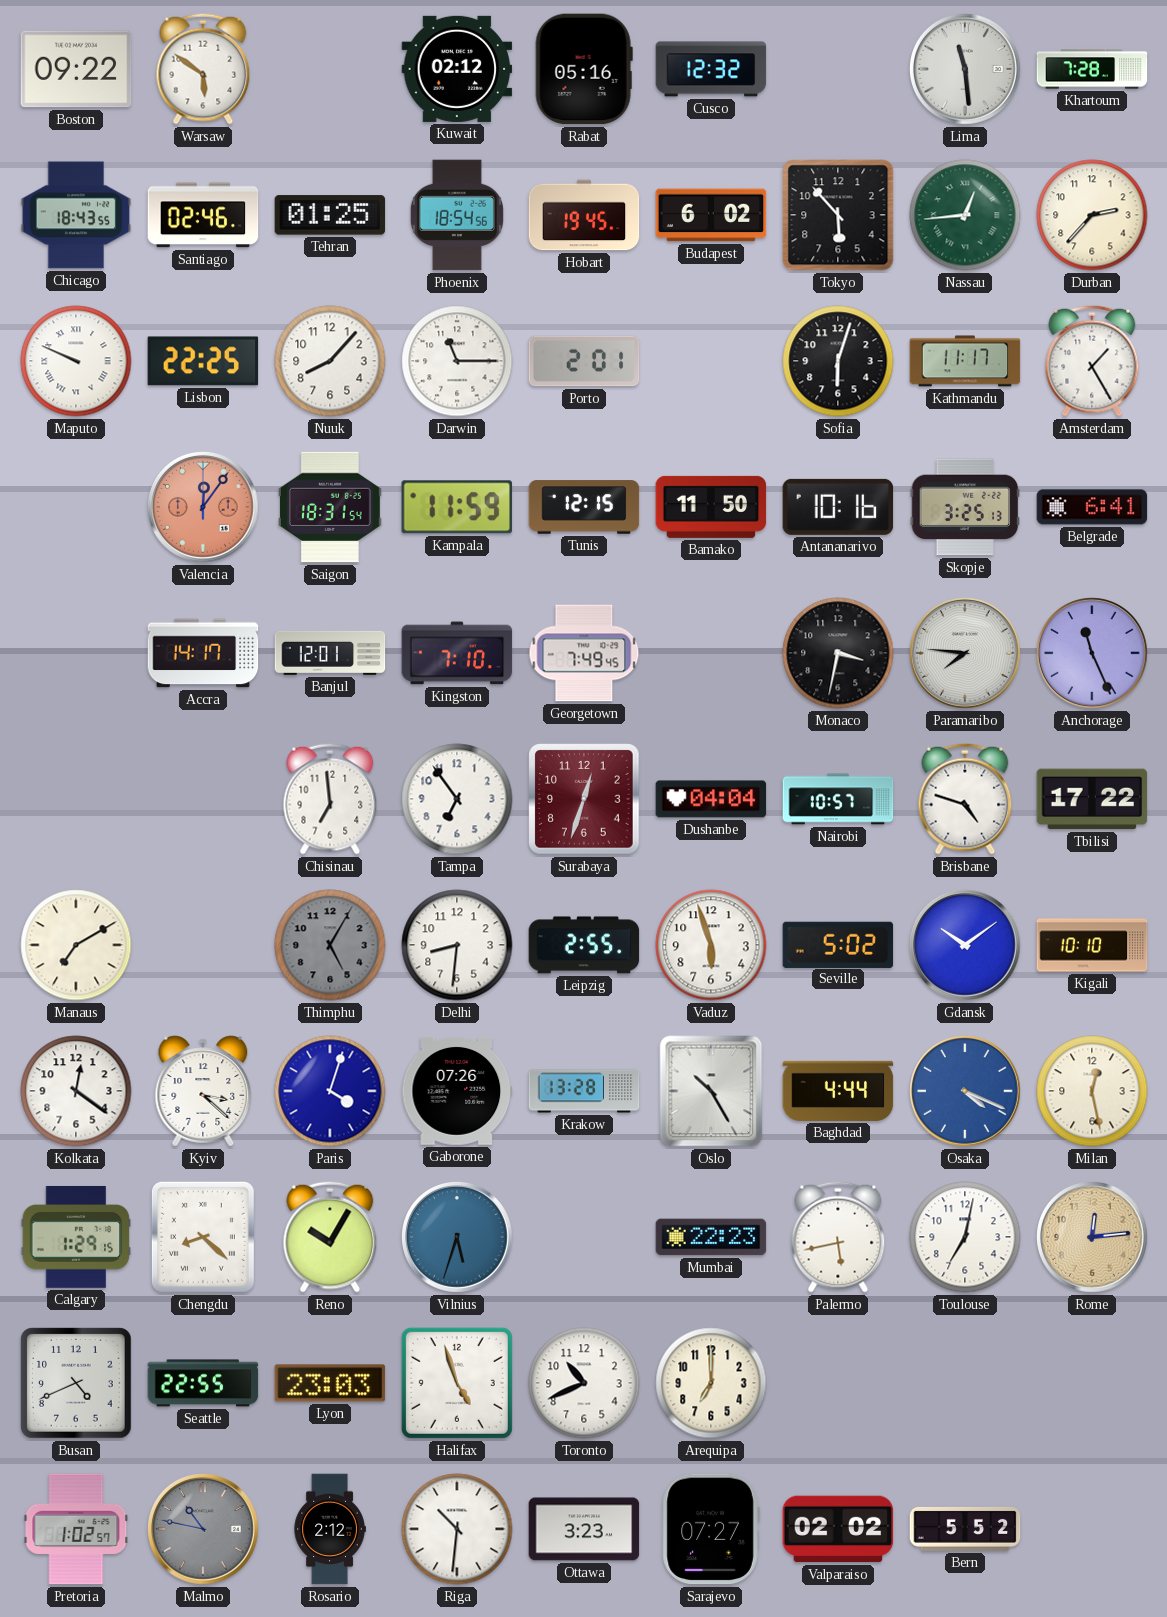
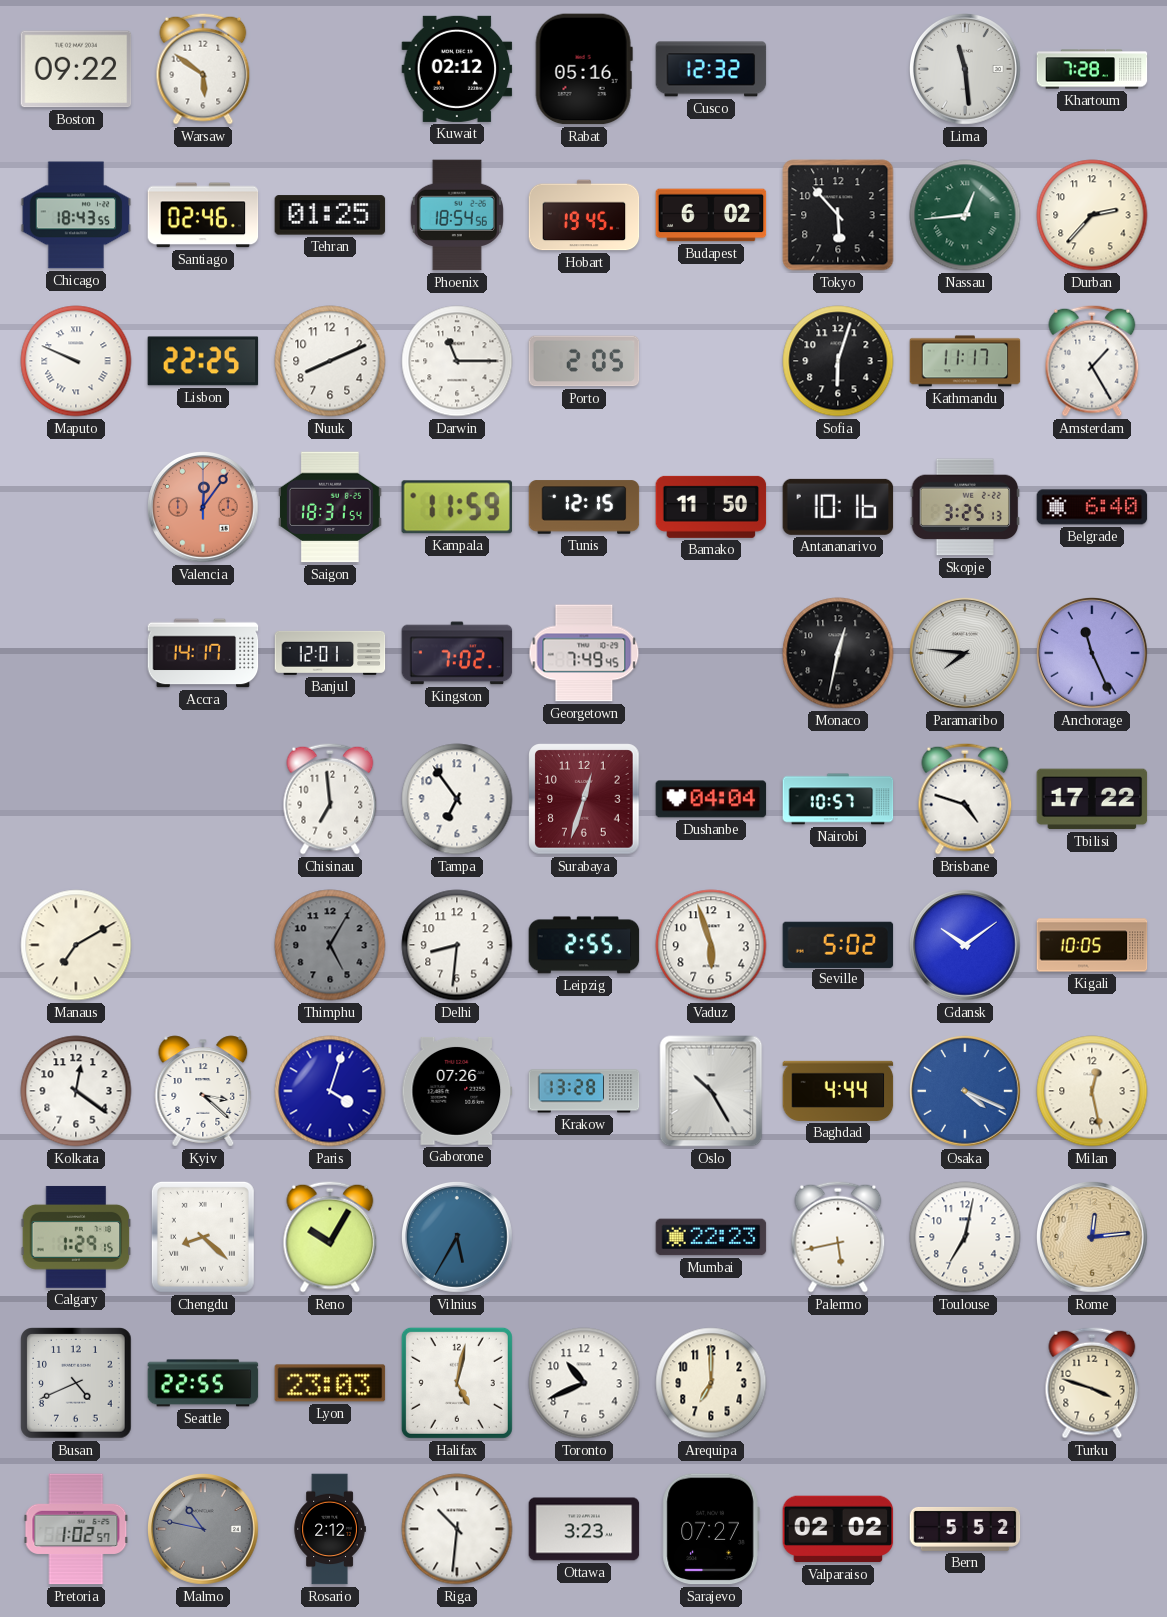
Nuuk: 8:07 -> 8:11 (330, 361)
Porto: 2:01 -> 2:05 (584, 361)
Belgrade: 6:41 -> 6:40 (1092, 507)
Kingston: 7:10 -> 7:02 (457, 653)
Monaco: 3:32 -> 12:32 (838, 653)
Kigali: 10:10 -> 10:05 (1092, 945)
Vilnius: 5:33 -> 5:35 (458, 1238)
Halifax: 4:57 -> 5:02 (457, 1383)
Turku: none -> 3:48 (1092, 1383)
